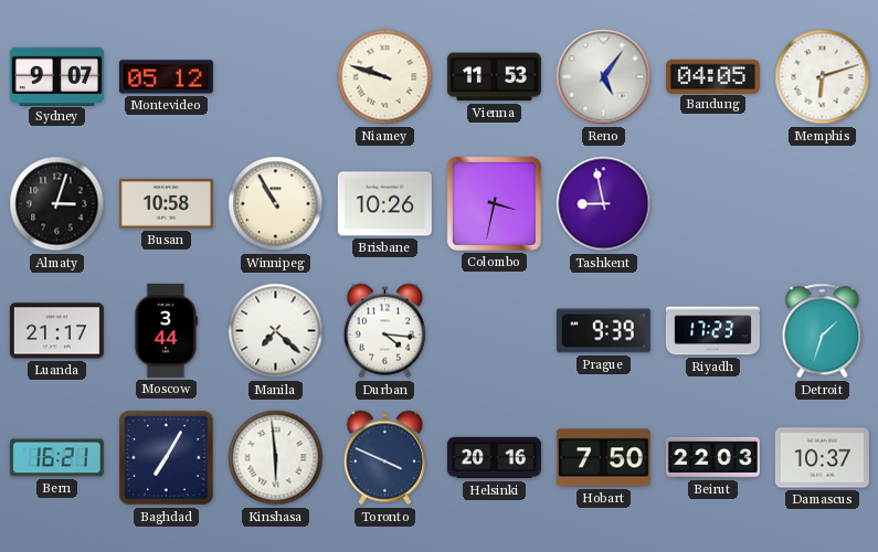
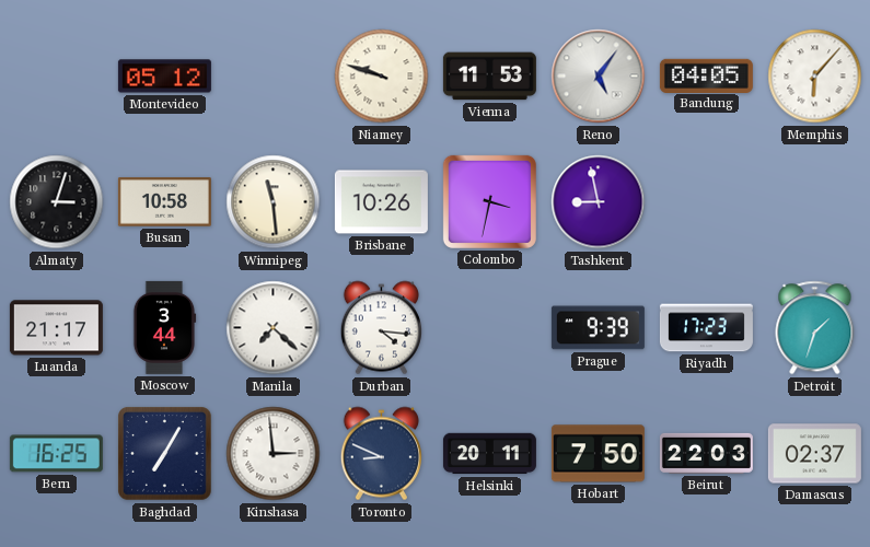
Sydney: 9:07 -> none (56, 76)
Memphis: 6:12 -> 6:07 (815, 77)
Winnipeg: 10:55 -> 11:29 (274, 202)
Bern: 16:21 -> 16:25 (56, 454)
Kinshasa: 5:59 -> 2:59 (274, 454)
Toronto: 3:49 -> 8:49 (381, 454)
Helsinki: 20:16 -> 20:11 (489, 454)
Damascus: 10:37 -> 02:37 (814, 454)
